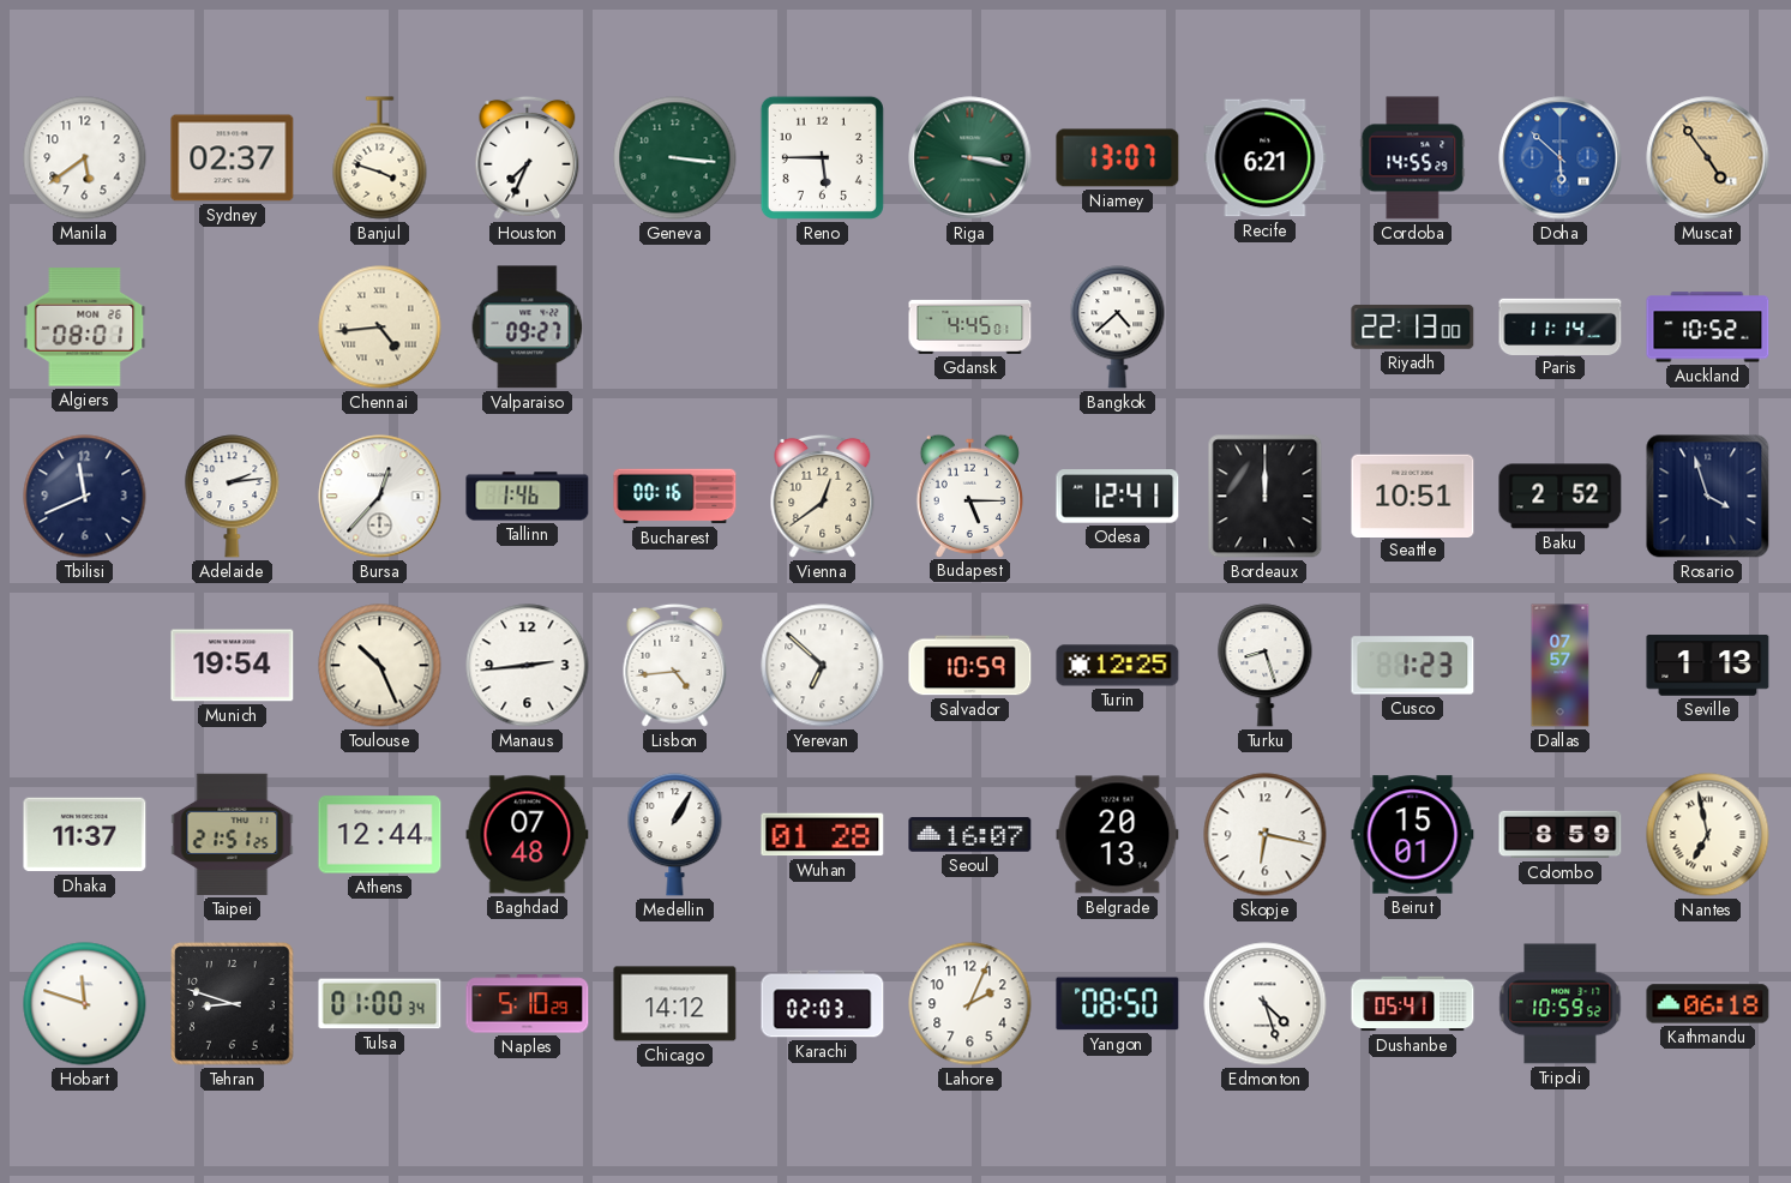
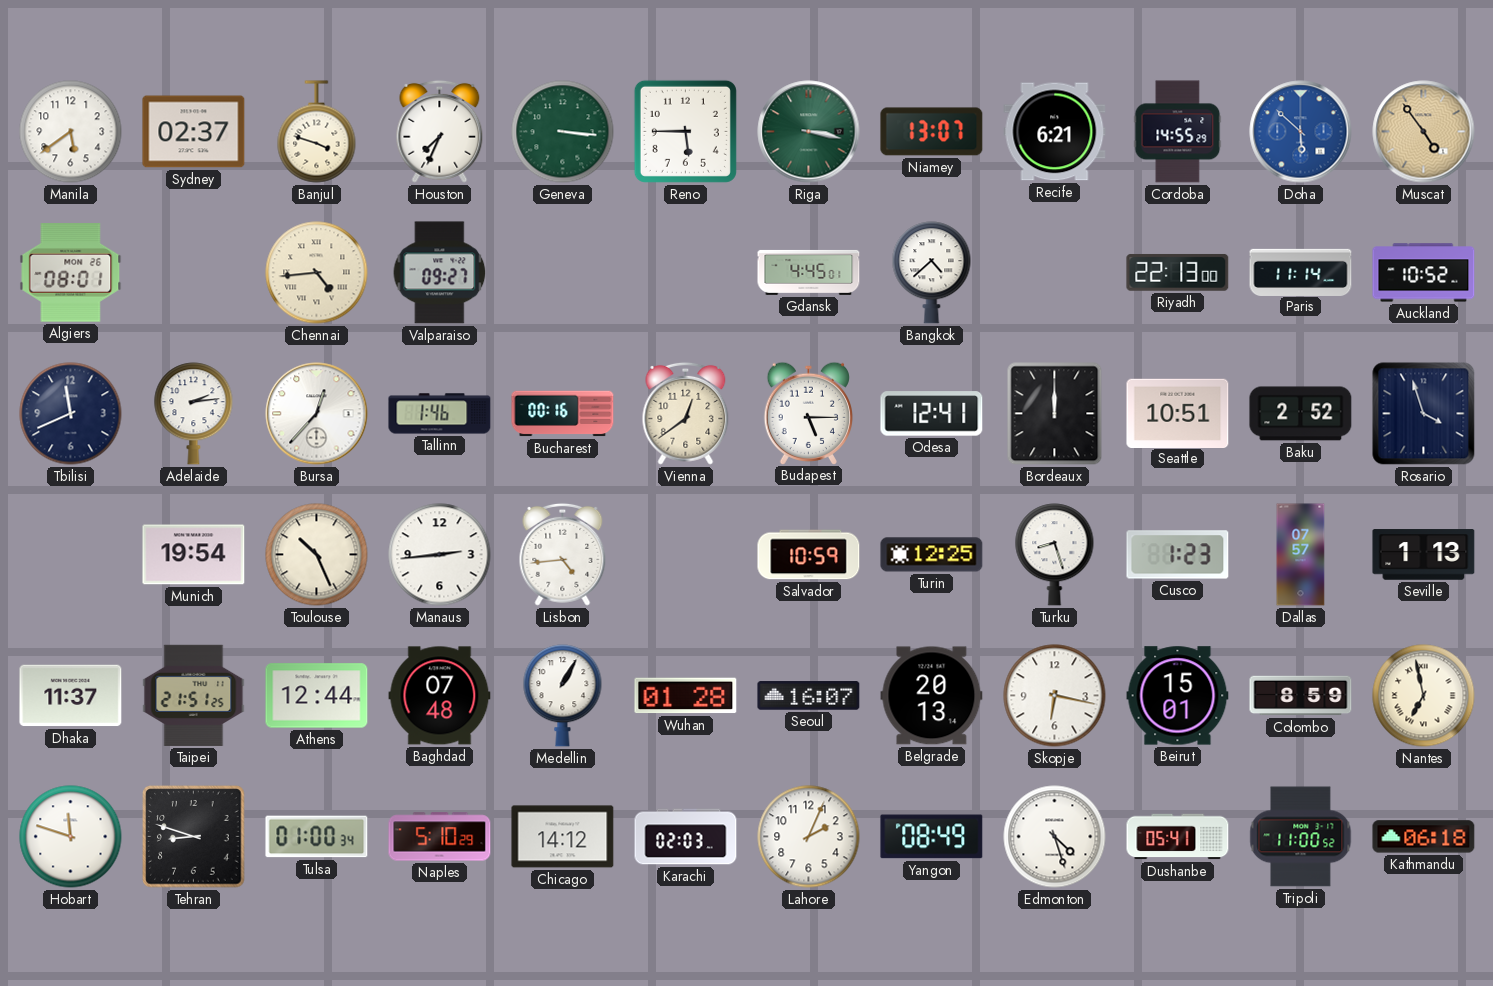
Yerevan: 6:52 -> none (823, 666)
Yangon: 08:50 -> 08:49 (932, 837)
Tripoli: 10:59 -> 11:00 (1301, 837)
